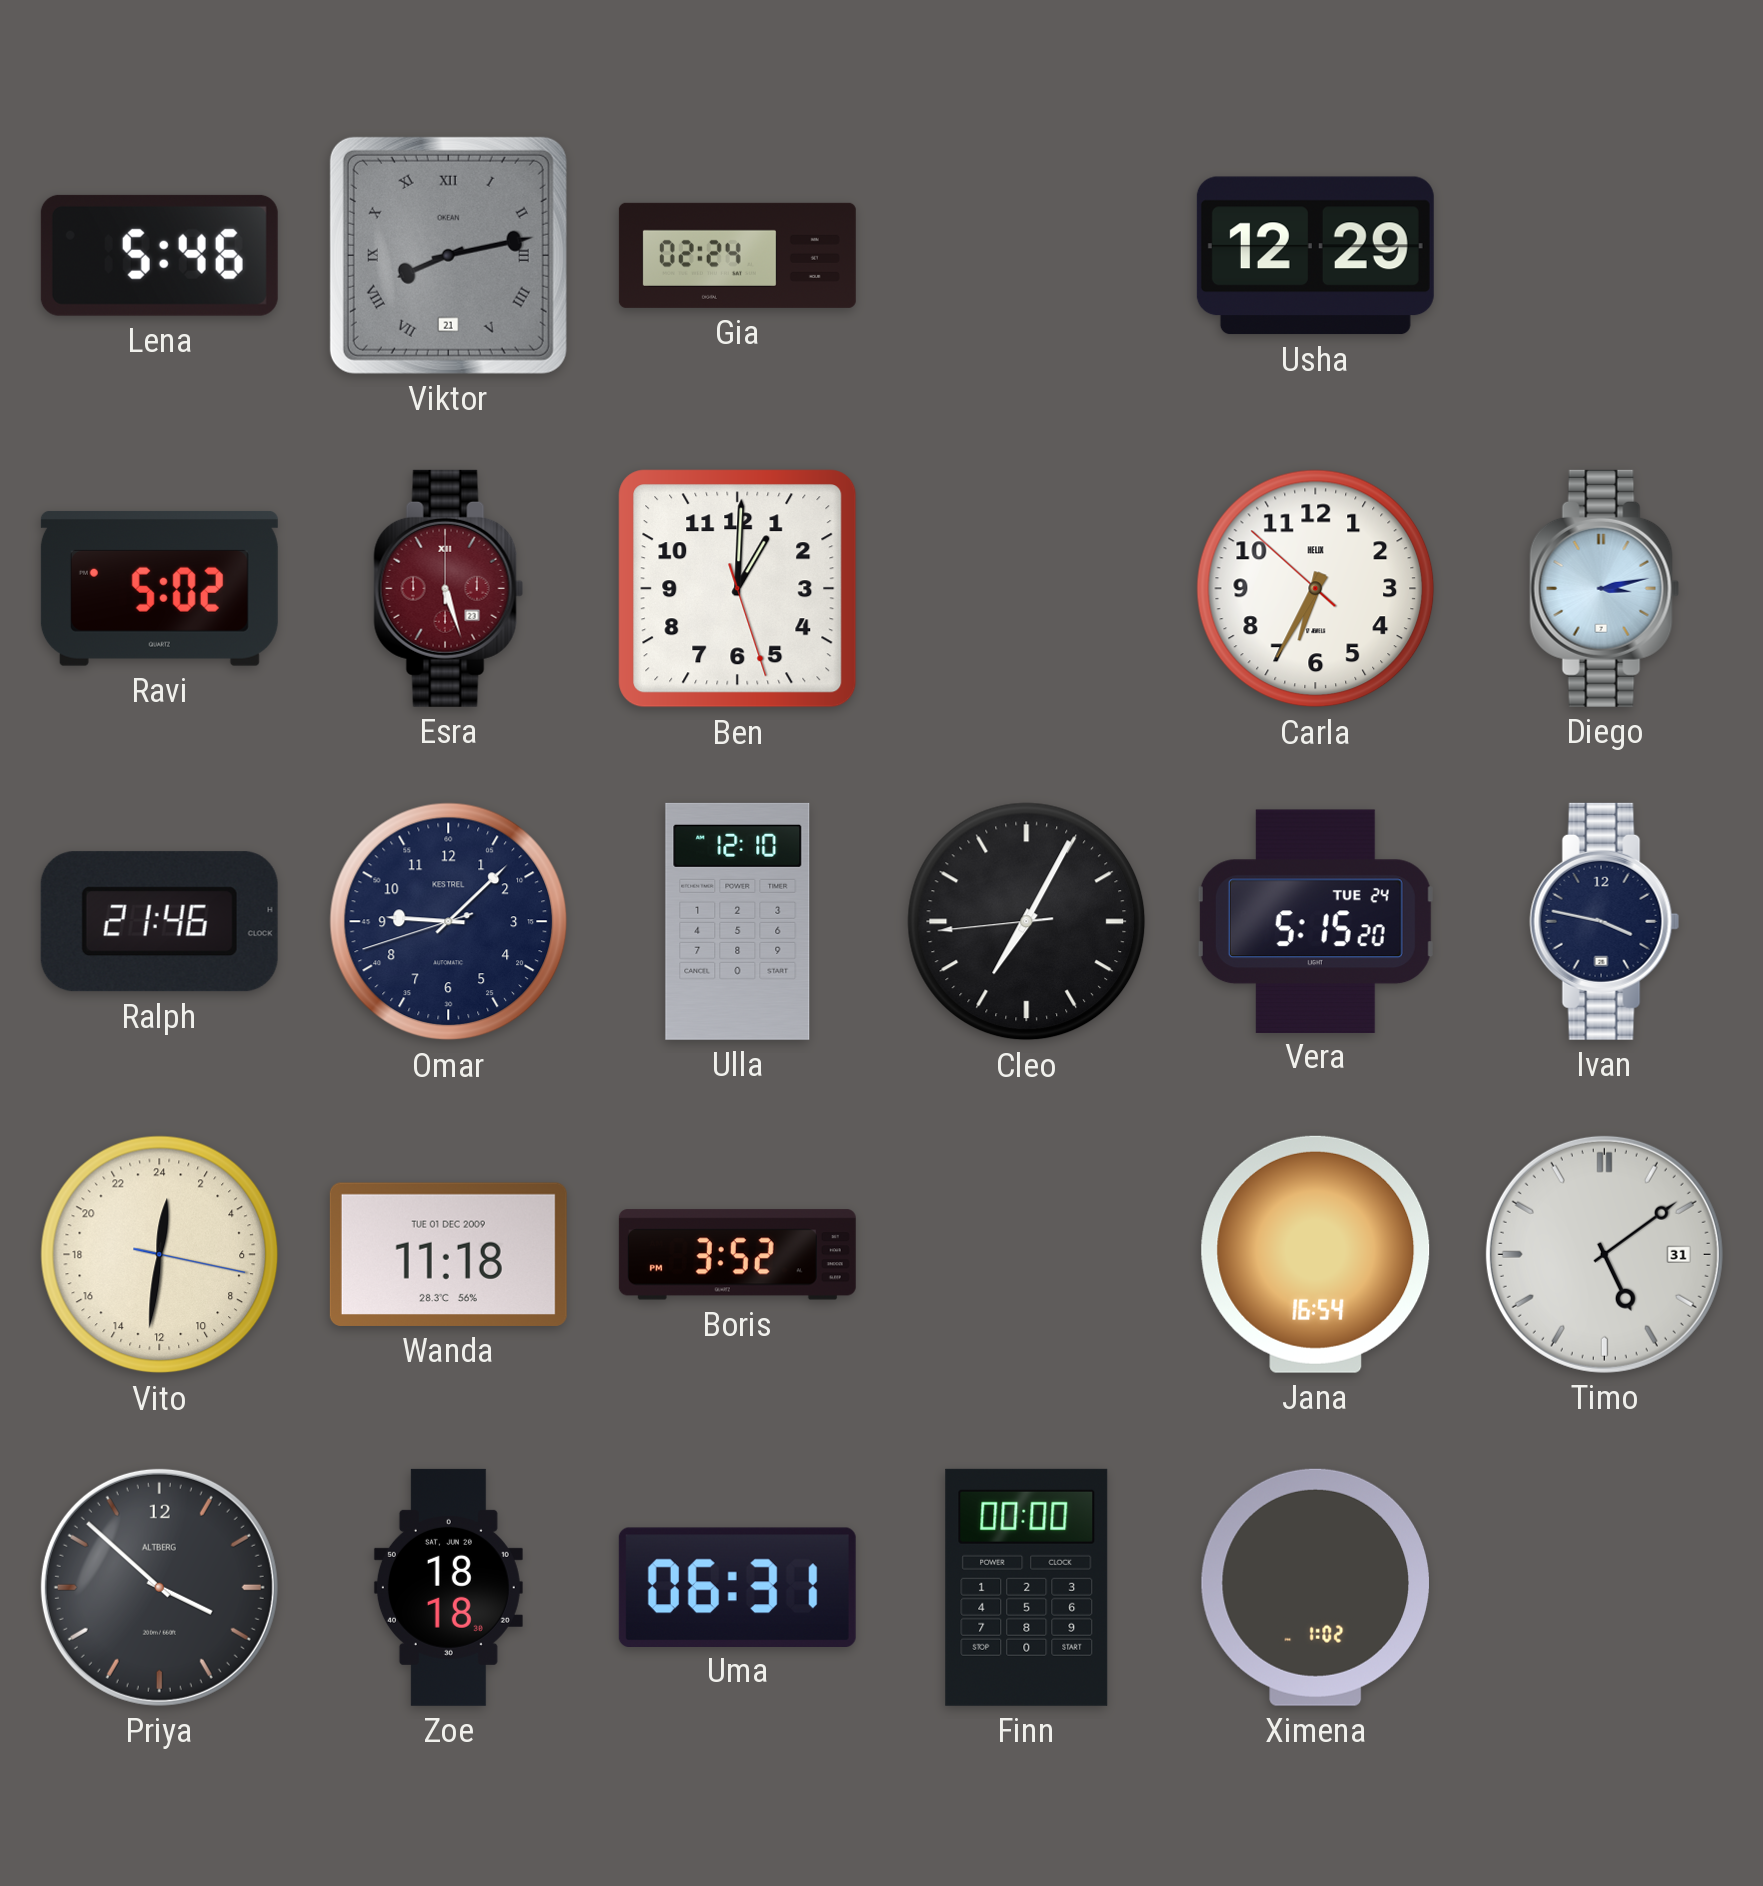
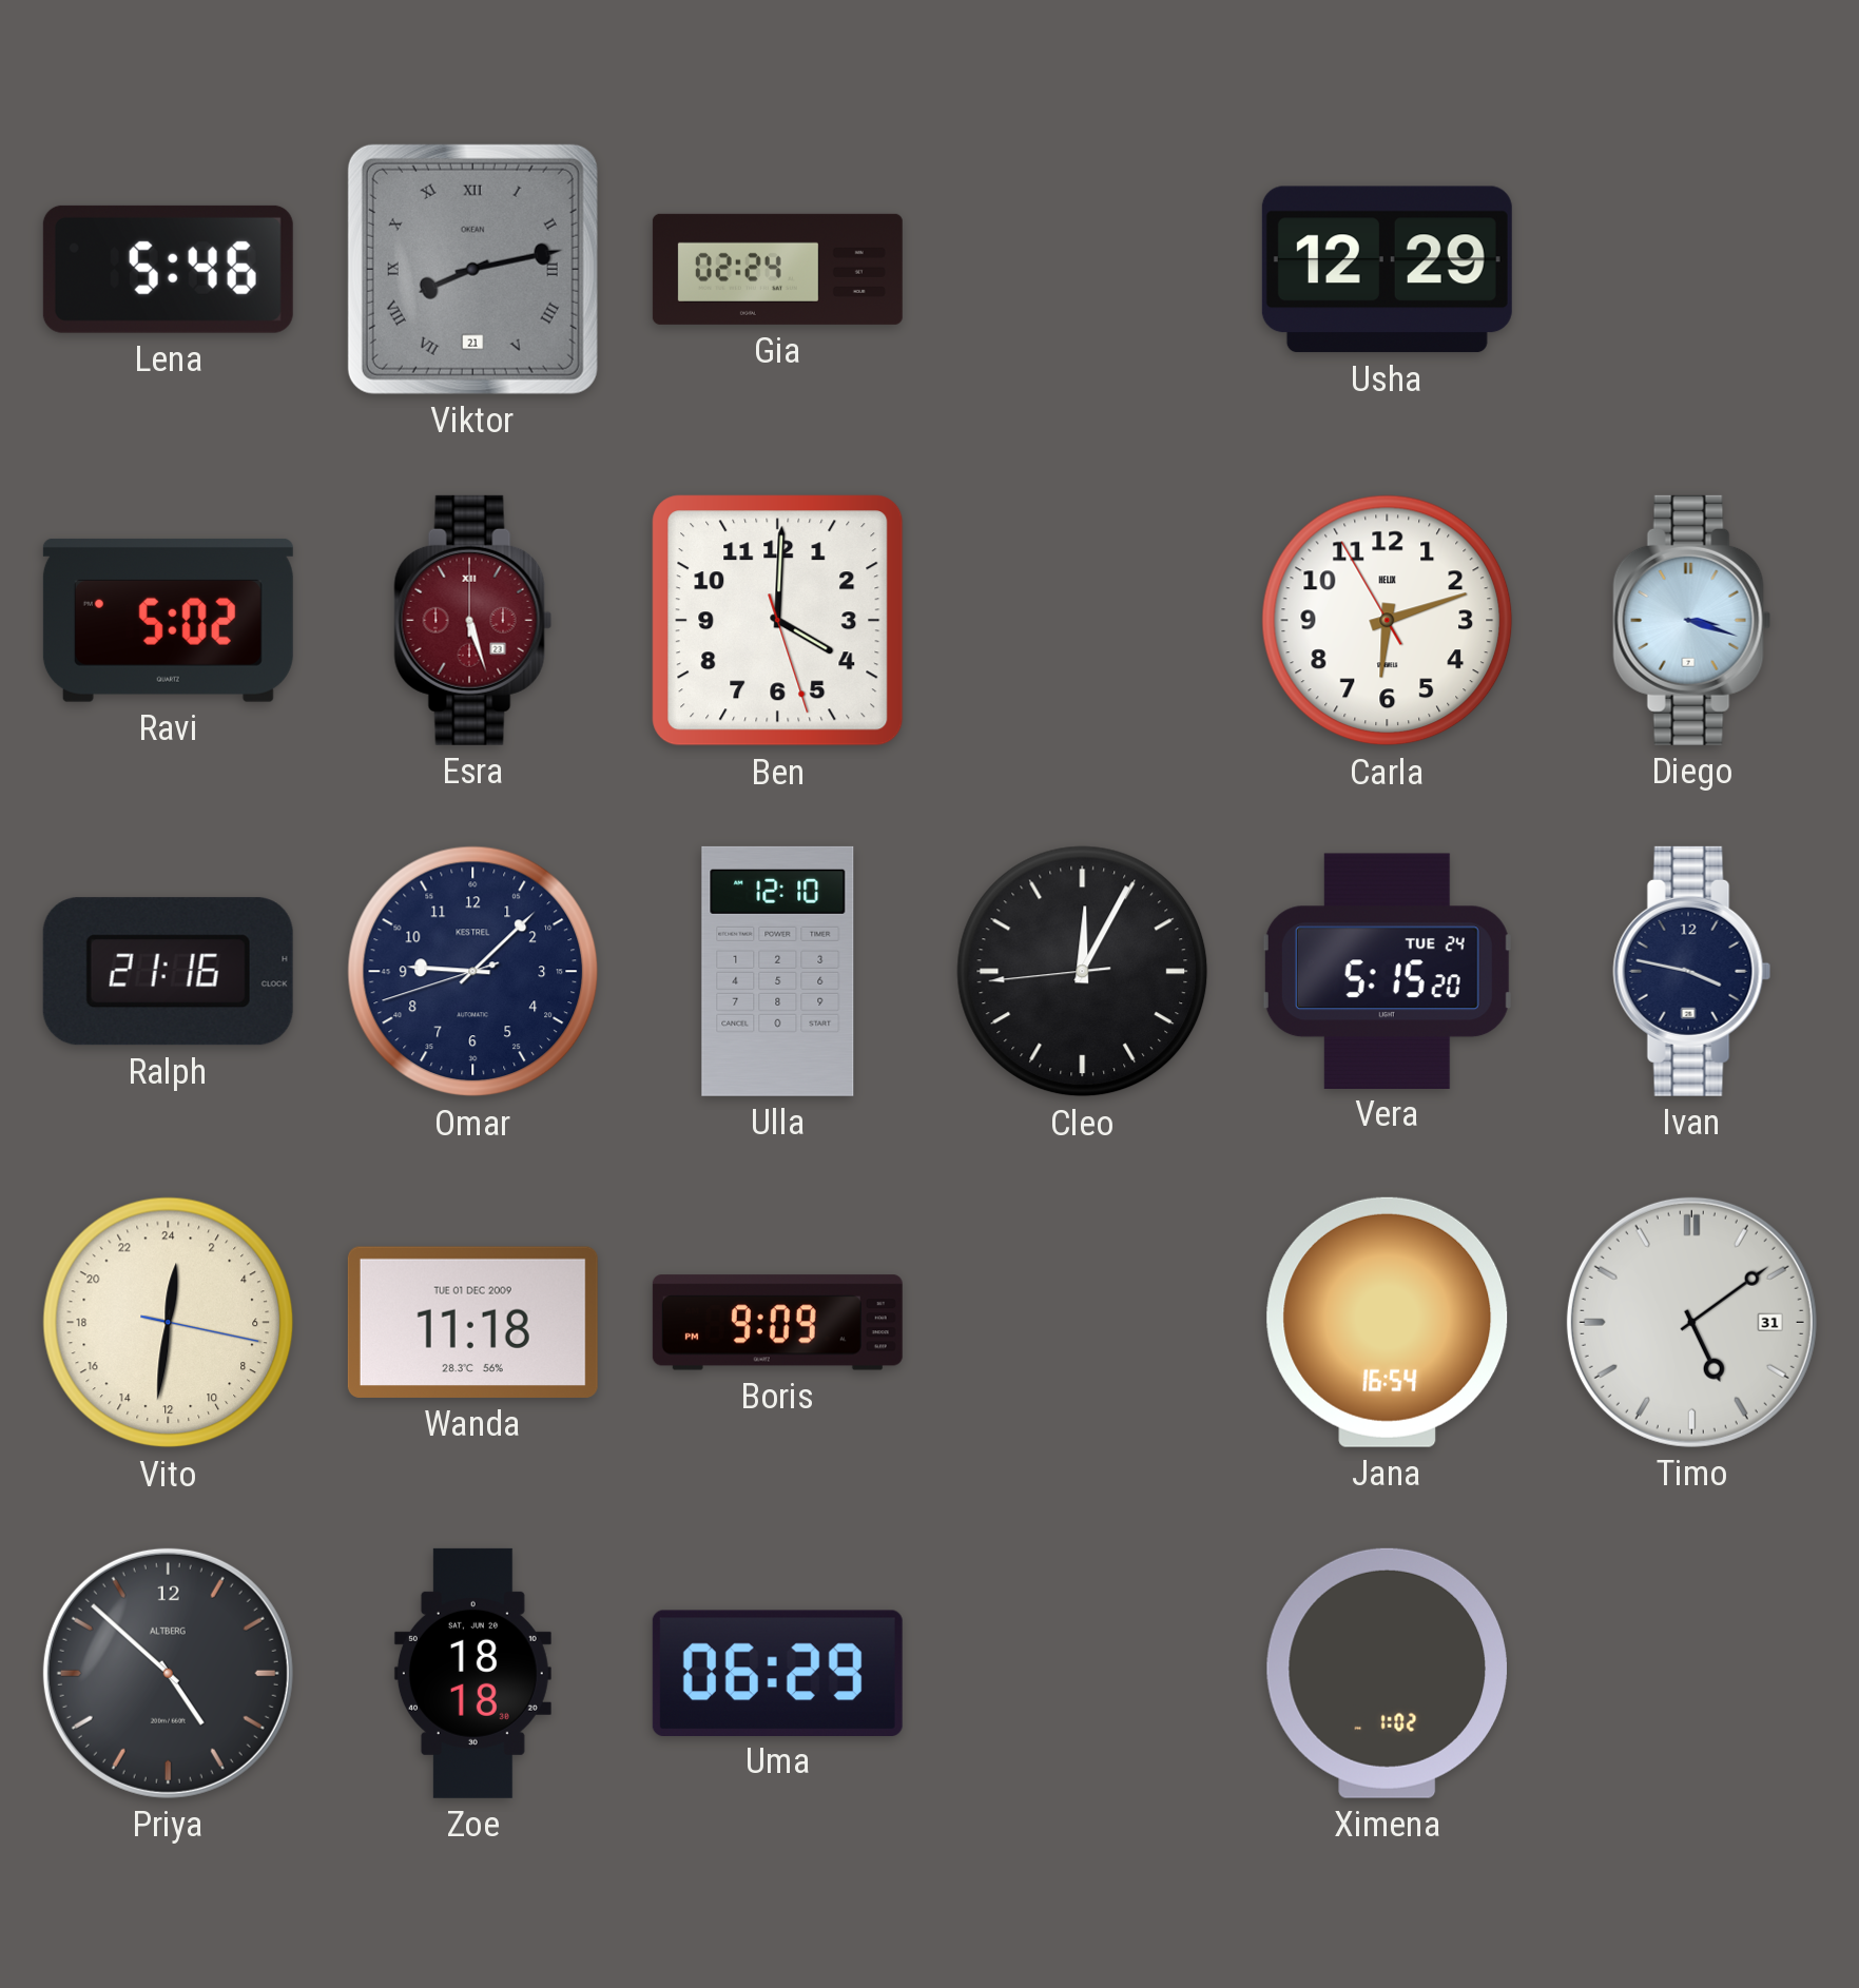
Ben: 1:00 -> 4:00 (778, 621)
Carla: 6:34 -> 6:11 (1388, 621)
Diego: 3:13 -> 3:18 (1692, 620)
Ralph: 21:46 -> 21:16 (168, 972)
Cleo: 7:04 -> 12:04 (1083, 972)
Boris: 3:52 -> 9:09 (777, 1323)
Priya: 3:52 -> 4:52 (168, 1673)
Uma: 06:31 -> 06:29 (777, 1673)
Finn: 00:00 -> none (1027, 1587)
